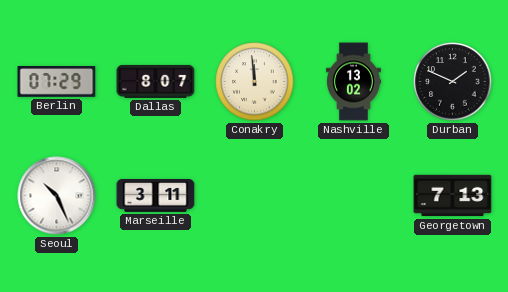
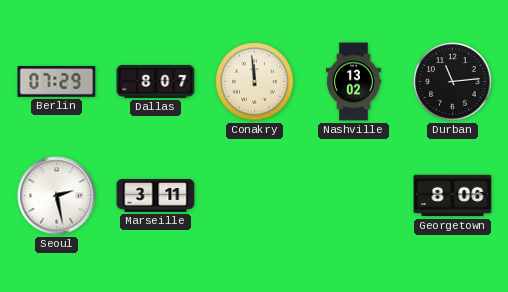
Durban: 1:49 -> 11:14 (453, 82)
Seoul: 10:26 -> 2:28 (57, 196)
Georgetown: 7:13 -> 8:06 (453, 196)
